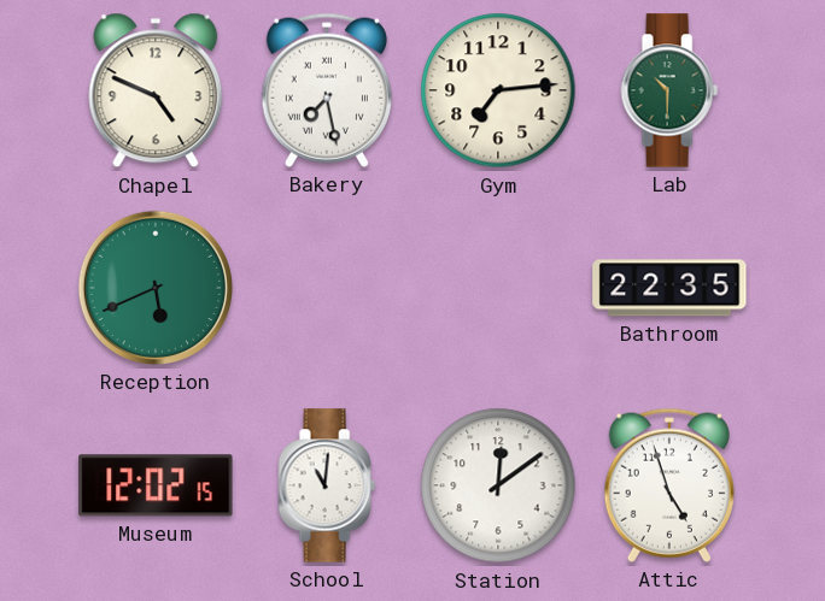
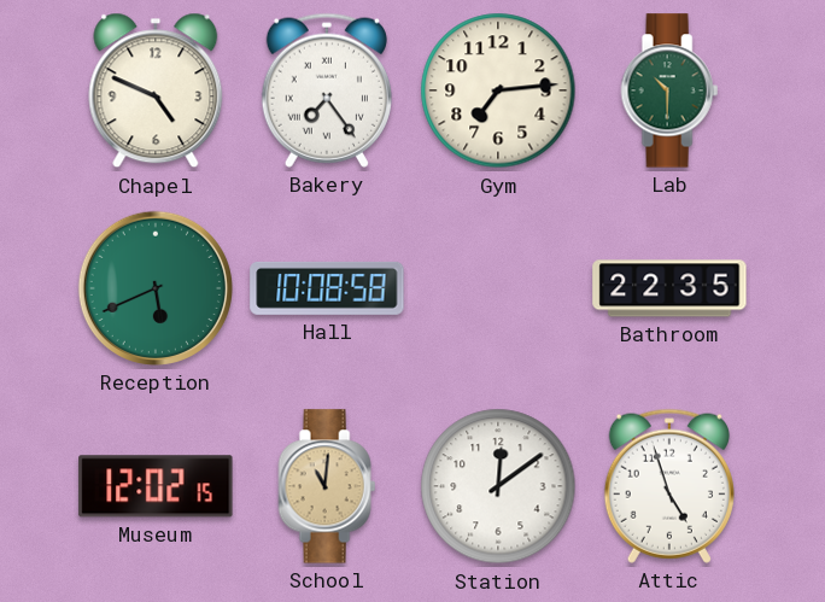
Bakery: 7:28 -> 7:24 (327, 90)
Hall: none -> 10:08 (327, 288)
School dial: white -> champagne (327, 486)
